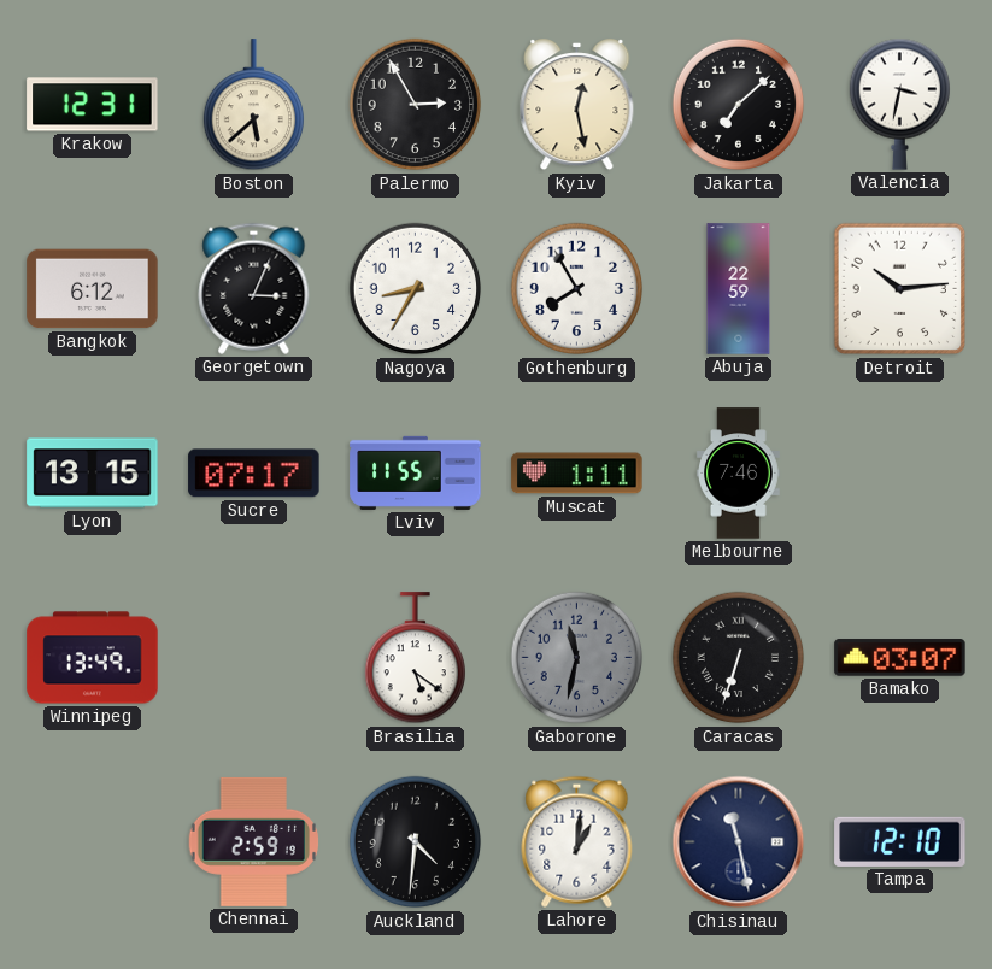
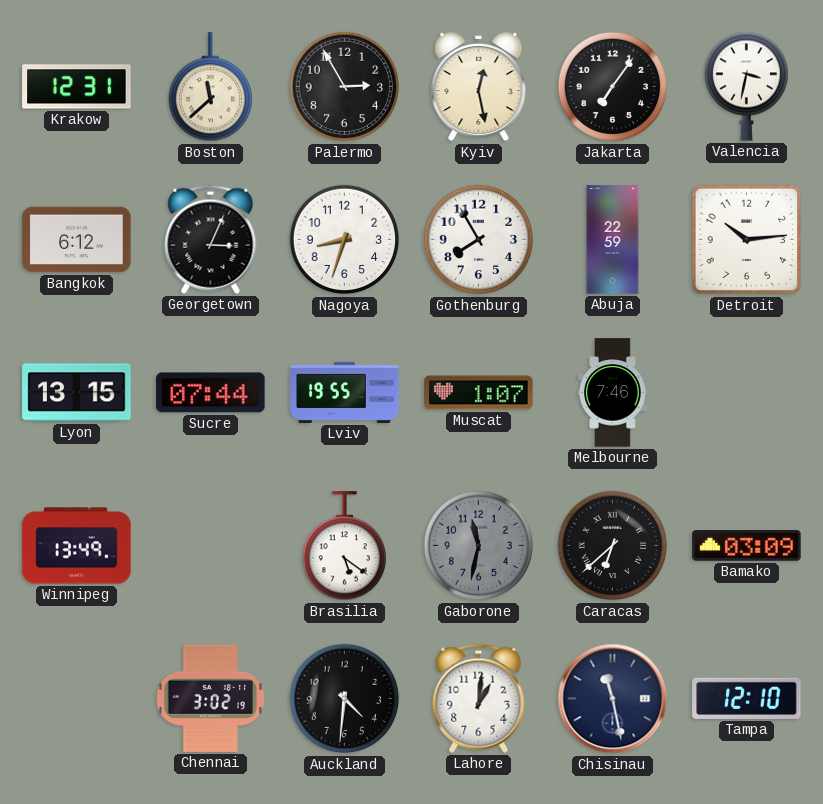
Boston: 5:38 -> 11:38 (210, 87)
Jakarta: 7:08 -> 7:06 (613, 87)
Nagoya: 8:35 -> 8:33 (345, 240)
Sucre: 07:17 -> 07:44 (211, 393)
Lviv: 11:55 -> 19:55 (345, 392)
Muscat: 1:11 -> 1:07 (479, 393)
Caracas: 6:33 -> 6:38 (613, 546)
Bamako: 03:07 -> 03:09 (747, 546)
Chennai: 2:59 -> 3:02 (210, 698)
